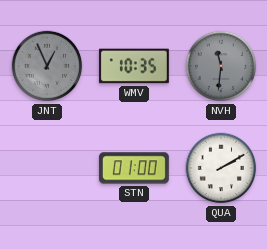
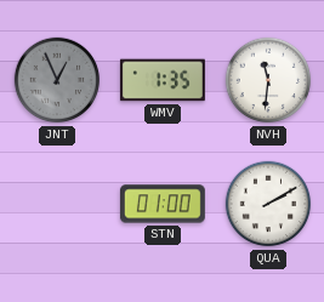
WMV: 10:35 -> 1:35 (163, 80)
NVH dial: grey -> white (268, 80)
